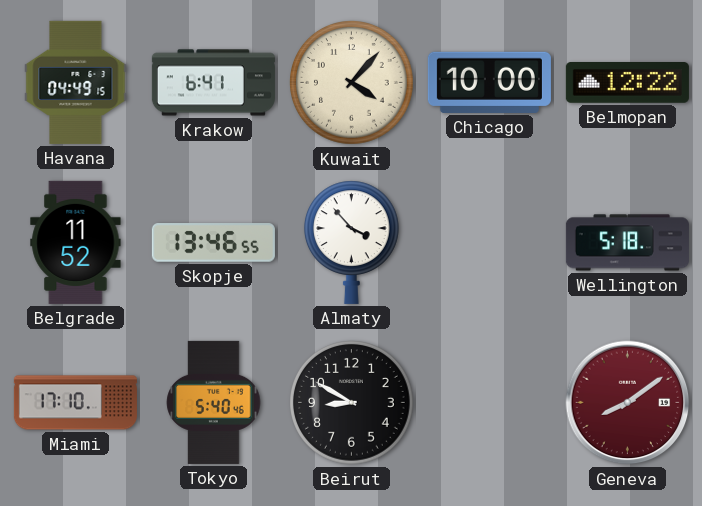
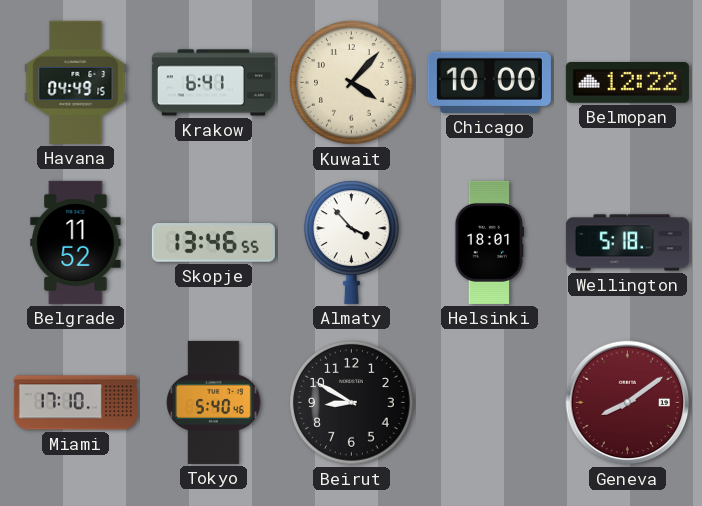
Helsinki: none -> 18:01 (490, 242)
